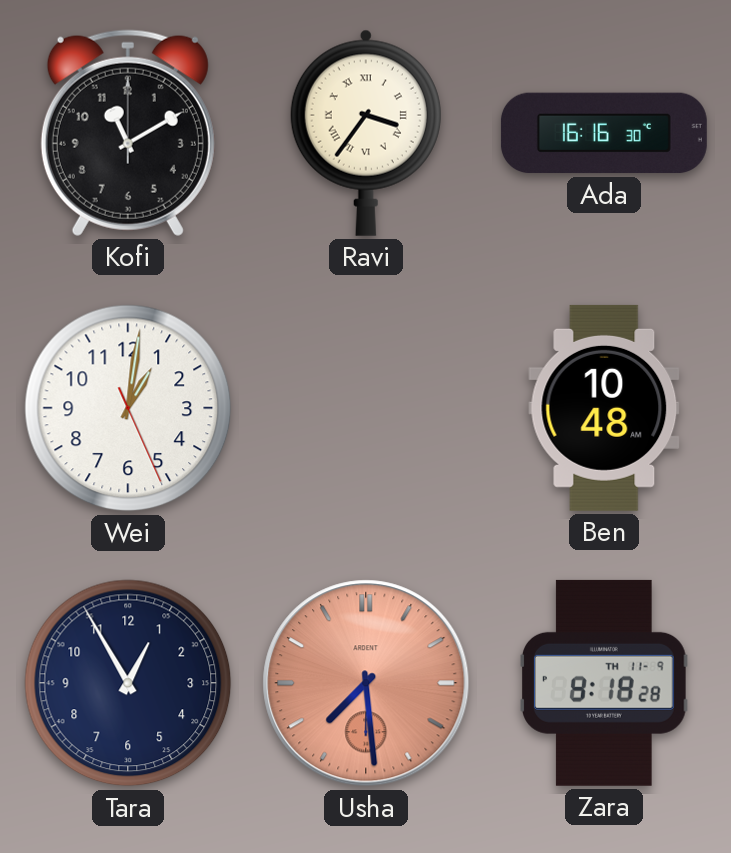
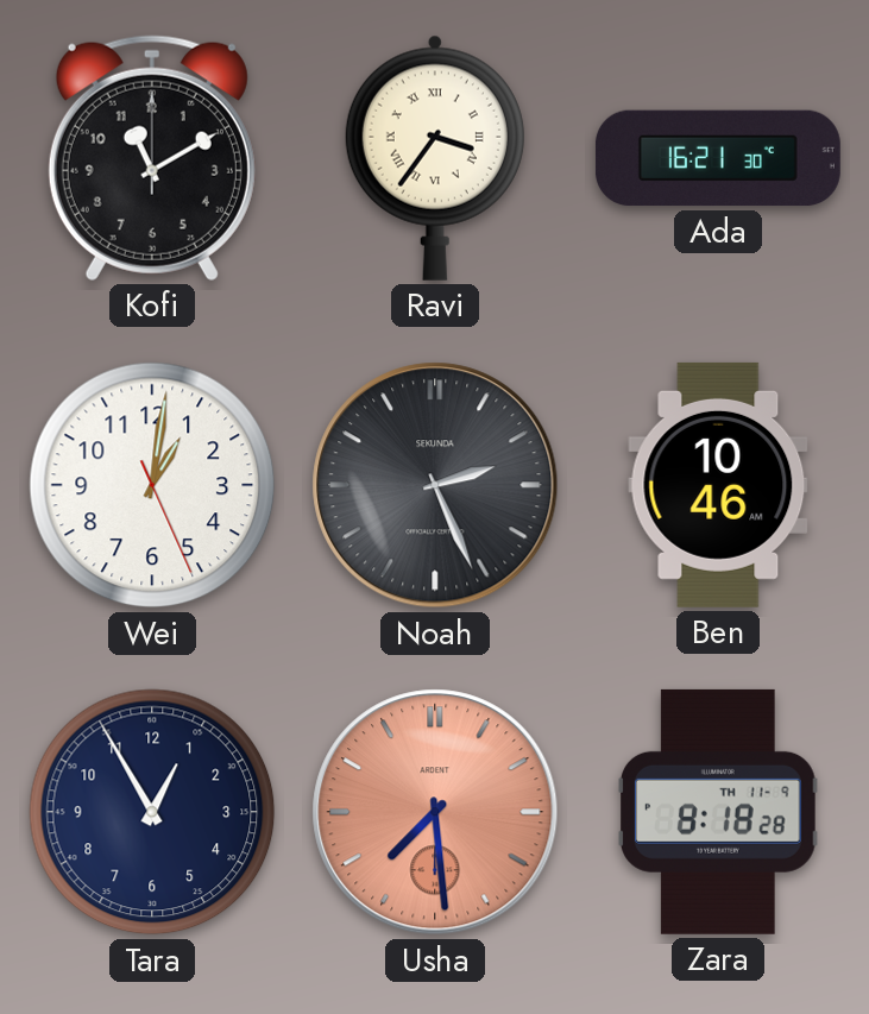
Ada: 16:16 -> 16:21 (718, 158)
Noah: none -> 2:26 (435, 485)
Ben: 10:48 -> 10:46 (718, 485)
